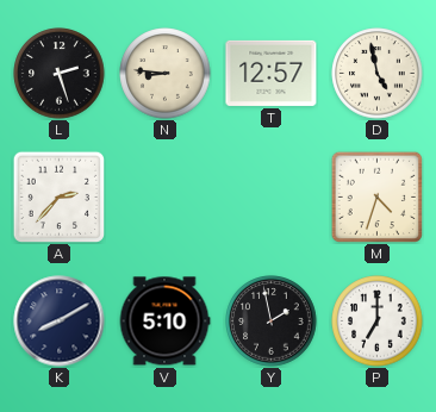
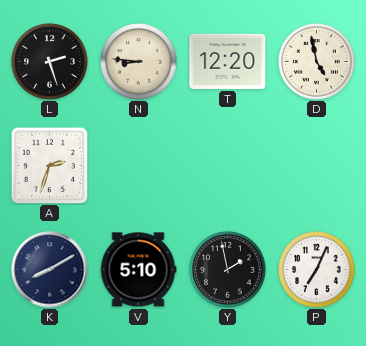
T: 12:57 -> 12:20 (228, 61)
A: 2:37 -> 2:33 (49, 165)
M: 4:33 -> none (376, 196)
P: 7:00 -> 7:04 (317, 270)
